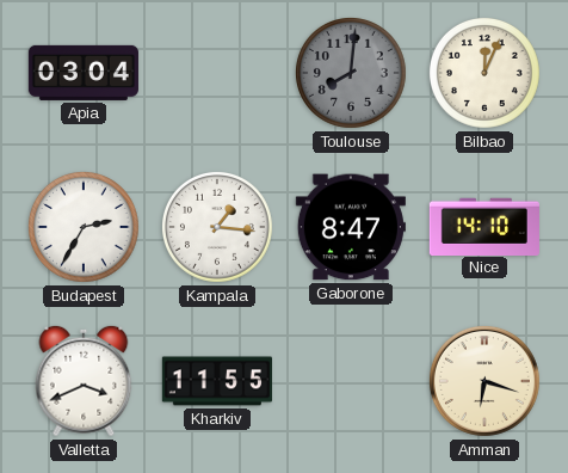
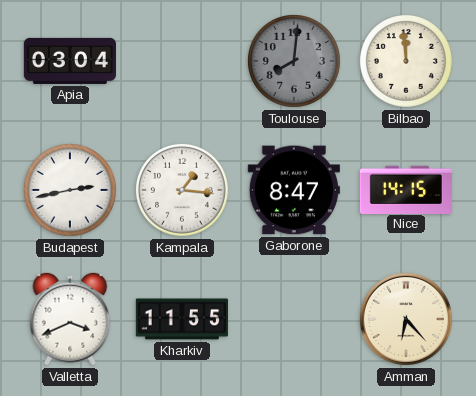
Bilbao: 12:04 -> 11:59 (406, 61)
Budapest: 2:35 -> 2:43 (70, 190)
Nice: 14:10 -> 14:15 (406, 189)
Amman: 6:18 -> 6:23 (406, 319)
